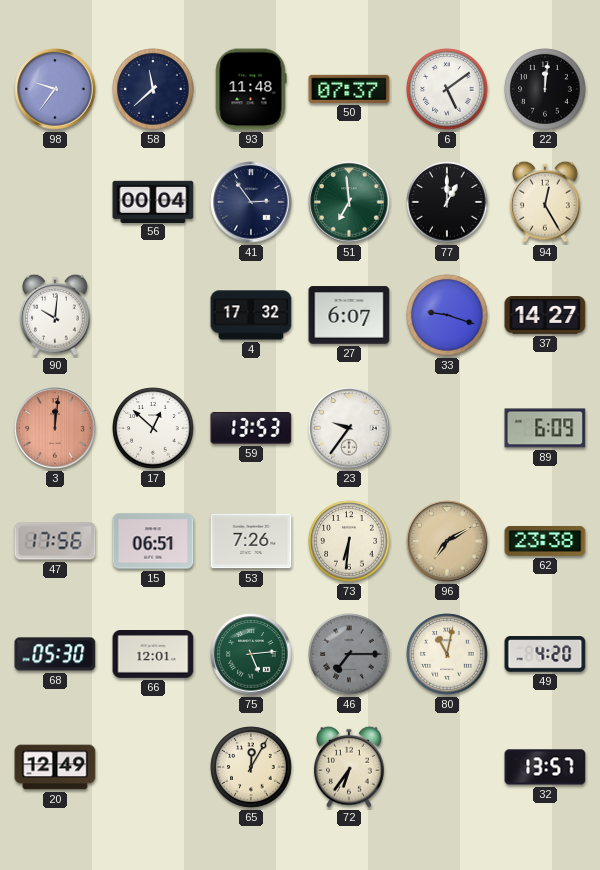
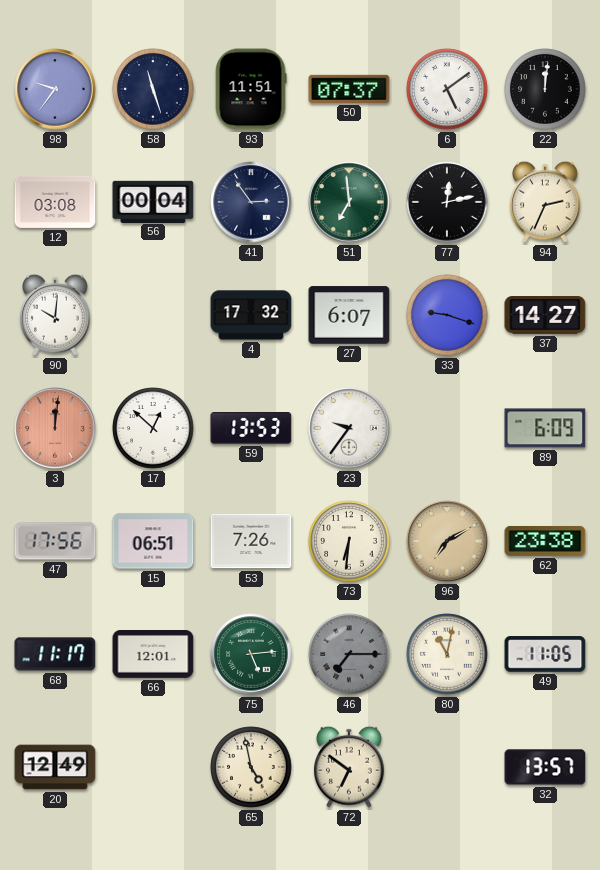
58: 11:38 -> 11:27 (153, 89)
93: 11:48 -> 11:51 (251, 89)
12: none -> 03:08 (55, 202)
77: 1:00 -> 12:13 (447, 202)
94: 12:25 -> 2:34 (546, 202)
68: 05:30 -> 11:17 (55, 654)
49: 4:20 -> 11:05 (545, 654)
65: 12:05 -> 4:58 (251, 767)
72: 6:36 -> 6:51 (350, 767)
